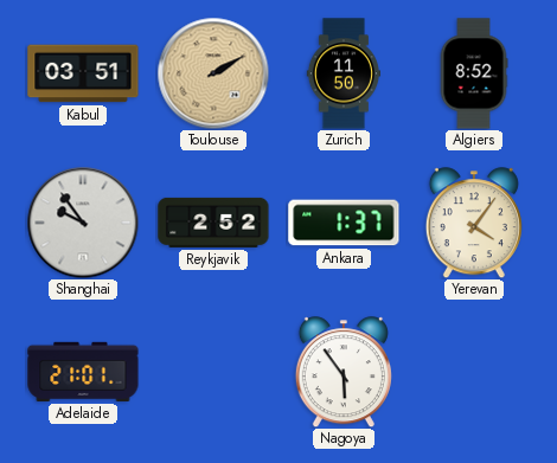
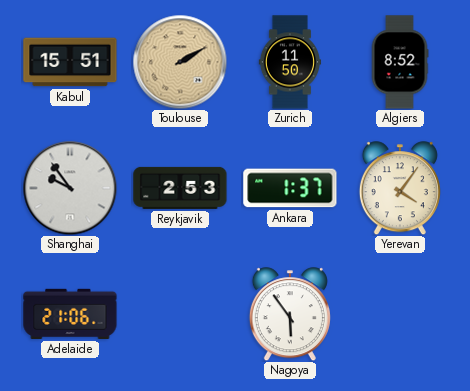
Kabul: 03:51 -> 15:51 (70, 62)
Reykjavik: 2:52 -> 2:53 (180, 188)
Adelaide: 21:01 -> 21:06 (70, 314)
